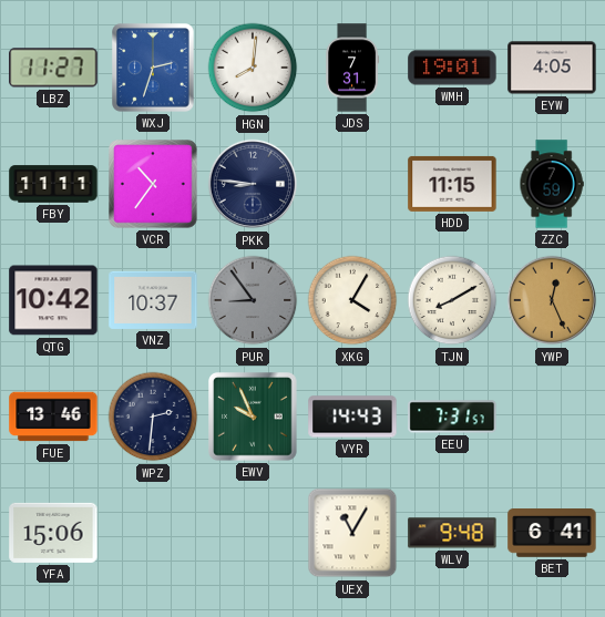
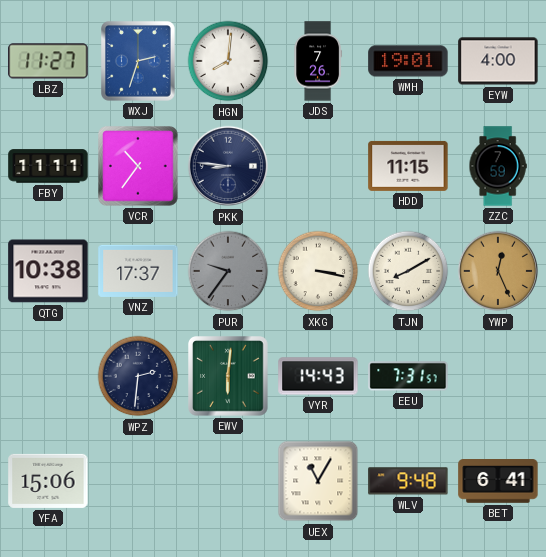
JDS: 7:31 -> 7:26 (318, 61)
EYW: 4:05 -> 4:00 (498, 61)
QTG: 10:42 -> 10:38 (48, 271)
VNZ: 10:37 -> 17:37 (138, 271)
PUR: 8:54 -> 9:36 (228, 271)
XKG: 4:05 -> 3:17 (318, 271)
FUE: 13:46 -> none (53, 417)
EWV: 9:56 -> 6:01 (228, 376)
